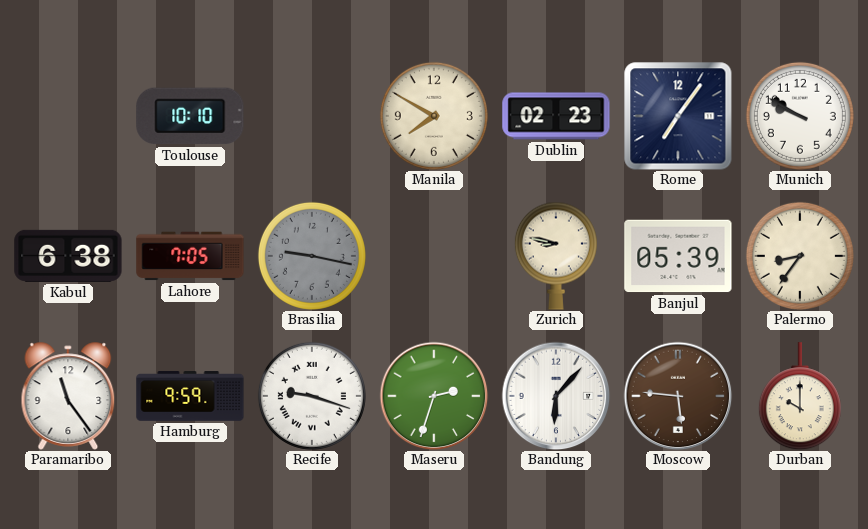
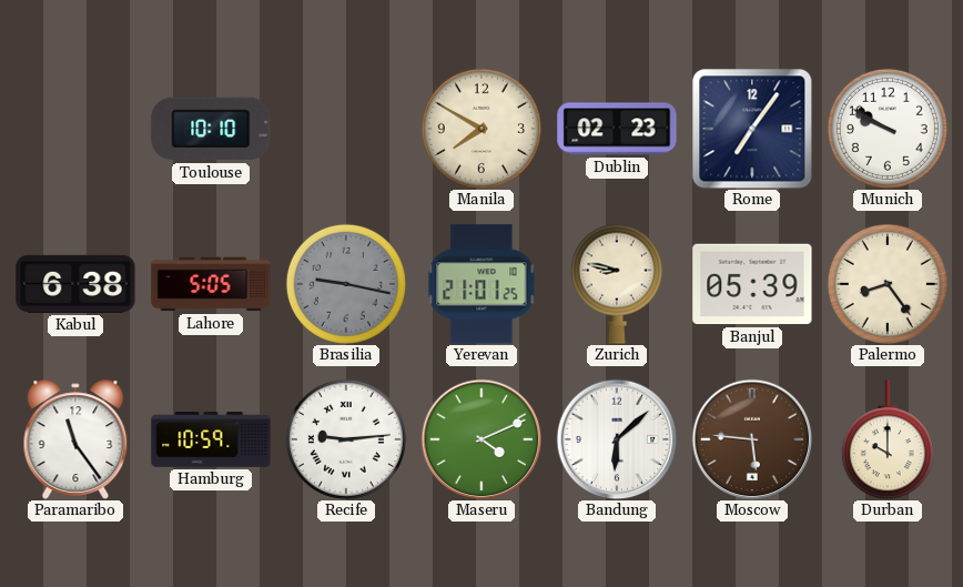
Lahore: 7:05 -> 5:05 (211, 284)
Yerevan: none -> 21:01 (481, 284)
Palermo: 8:36 -> 8:24 (888, 284)
Hamburg: 9:59 -> 10:59 (211, 439)
Recife: 9:18 -> 9:14 (346, 439)
Maseru: 2:33 -> 4:11 (481, 439)
Bandung: 6:07 -> 6:08 (617, 439)
